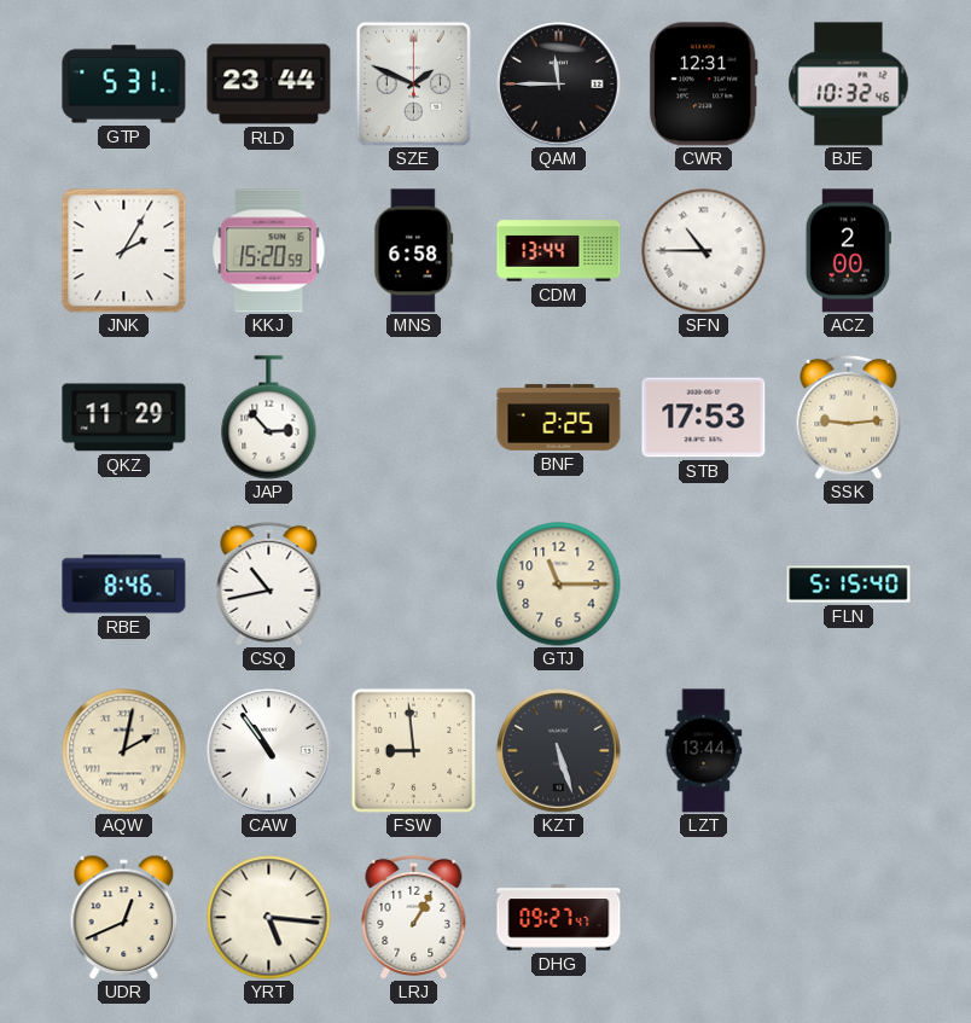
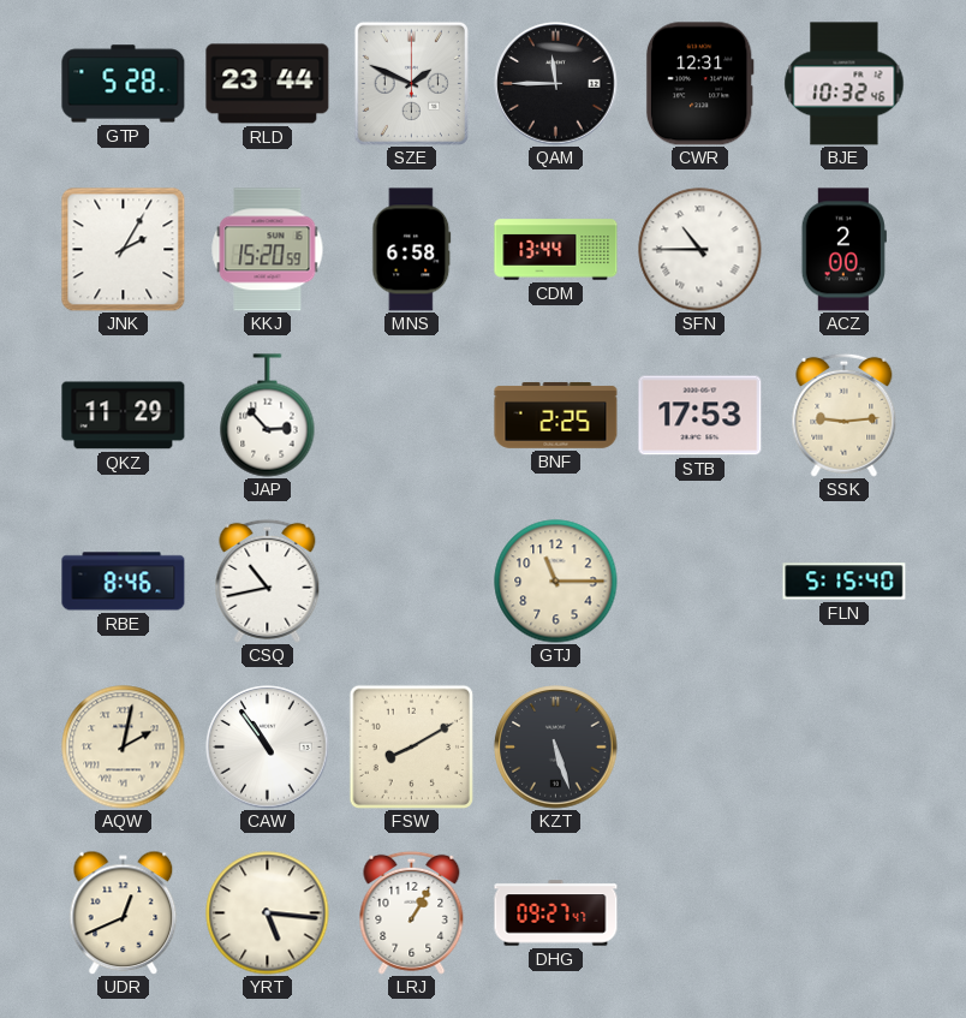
GTP: 5:31 -> 5:28 (124, 84)
FSW: 8:59 -> 8:10 (411, 746)
LZT: 13:44 -> none (704, 751)
